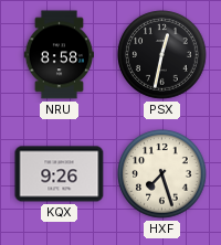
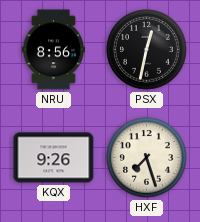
NRU: 8:58 -> 8:56 (53, 50)
